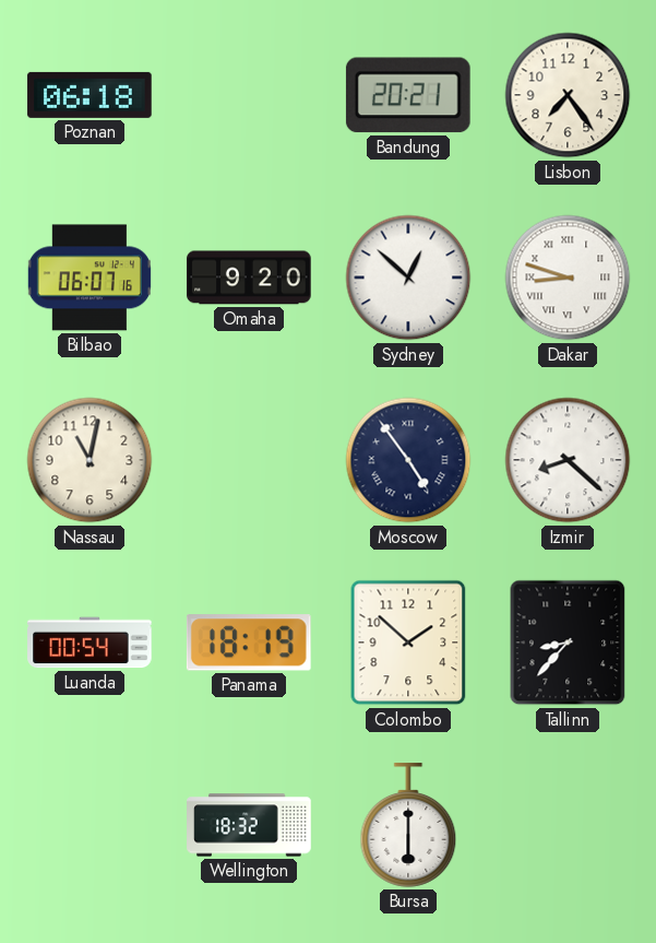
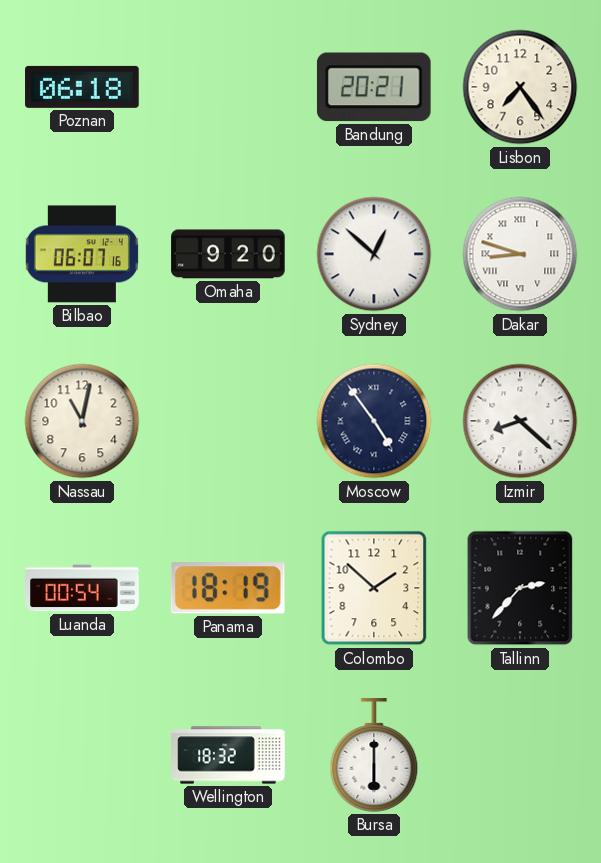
Tallinn: 8:37 -> 2:37 (520, 588)
